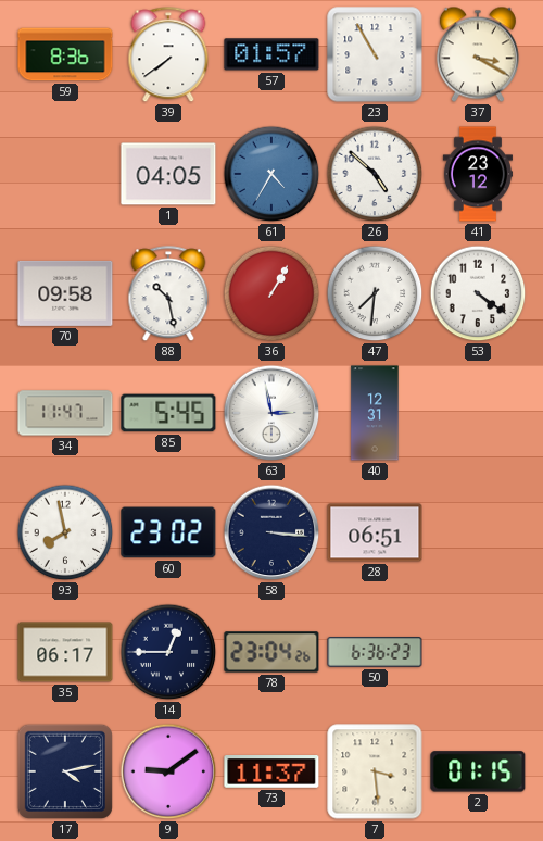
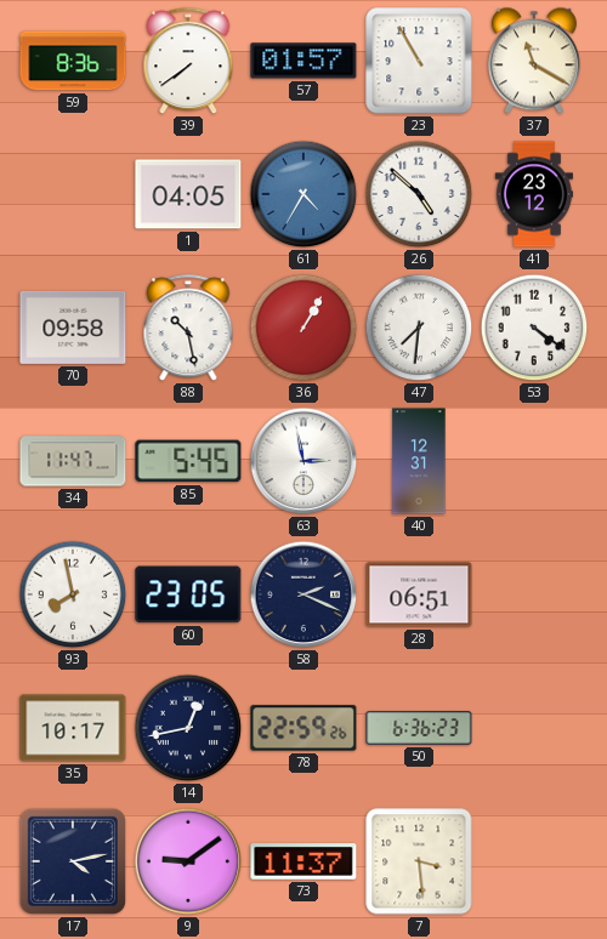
37: 3:20 -> 11:20 (534, 61)
60: 23:02 -> 23:05 (188, 594)
58: 3:16 -> 2:19 (303, 594)
35: 06:17 -> 10:17 (73, 728)
14: 12:45 -> 12:43 (188, 728)
78: 23:04 -> 22:59 (303, 728)
2: 01:15 -> none (478, 771)
